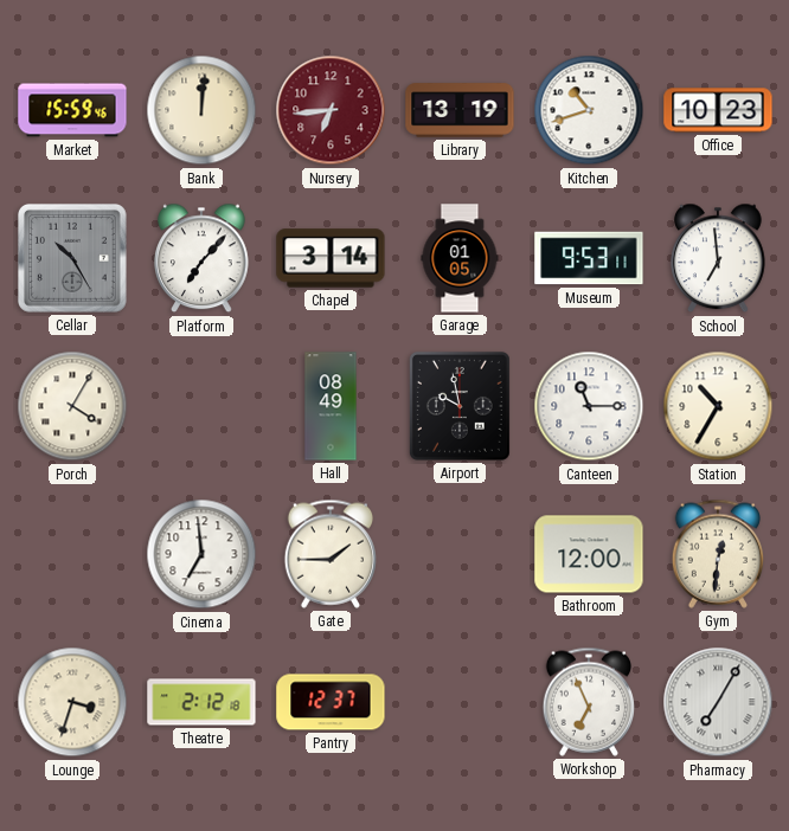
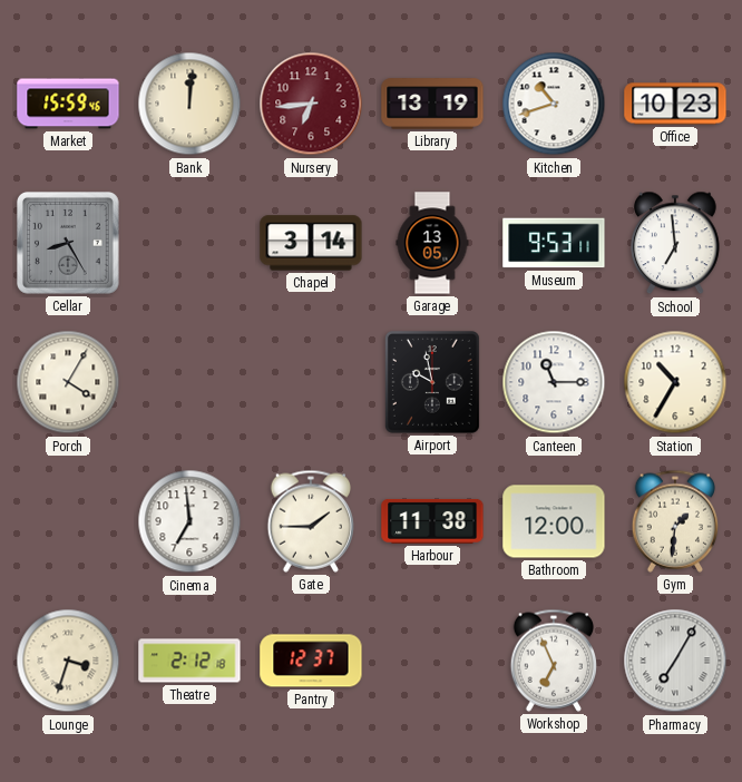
Cellar: 10:25 -> 8:25 (68, 243)
Platform: 7:07 -> none (203, 258)
Garage: 01:05 -> 13:05 (432, 243)
Hall: 08:49 -> none (331, 406)
Harbour: none -> 11:38 (432, 521)
Gym: 12:31 -> 1:31 (674, 521)
